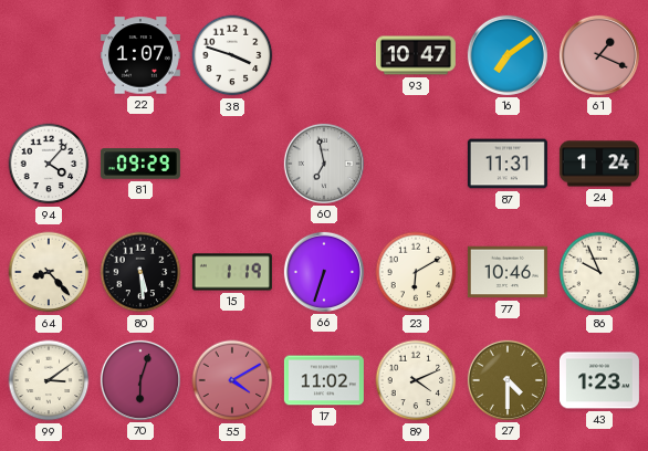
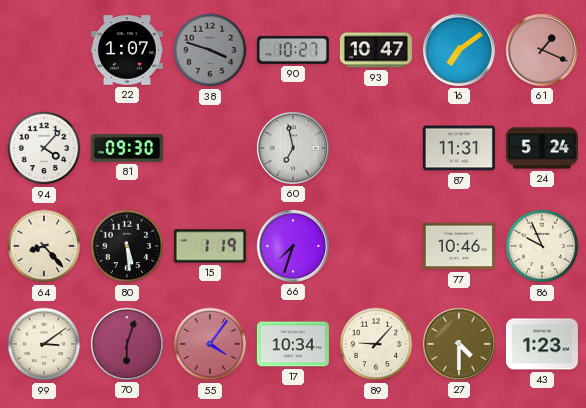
38 dial: white -> grey (210, 50)
90: none -> 10:27 (293, 50)
81: 09:29 -> 09:30 (127, 148)
24: 1:24 -> 5:24 (542, 148)
66: 6:33 -> 7:33 (293, 246)
23: 6:10 -> none (416, 272)
55: 4:10 -> 4:06 (210, 344)
17: 11:02 -> 10:34 (293, 344)
89: 4:11 -> 9:07 (376, 344)
